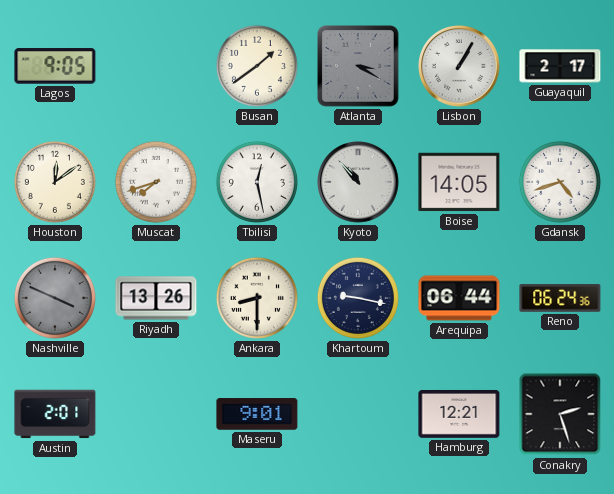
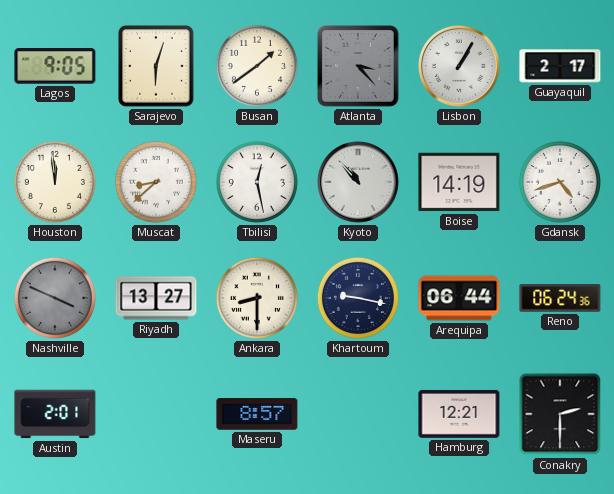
Sarajevo: none -> 6:03 (156, 66)
Atlanta: 3:20 -> 3:23 (358, 66)
Houston: 12:09 -> 11:59 (55, 182)
Muscat: 7:42 -> 8:38 (156, 182)
Boise: 14:05 -> 14:19 (459, 182)
Riyadh: 13:26 -> 13:27 (156, 298)
Maseru: 9:01 -> 8:57 (257, 414)
Conakry: 2:27 -> 2:30 (560, 414)
